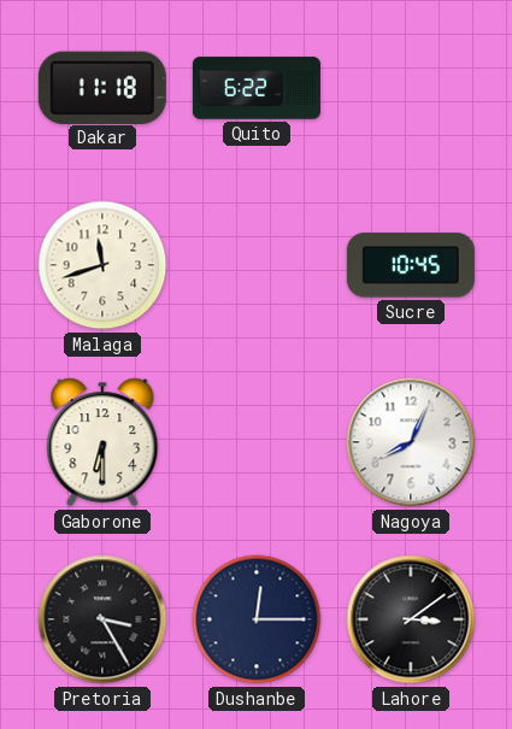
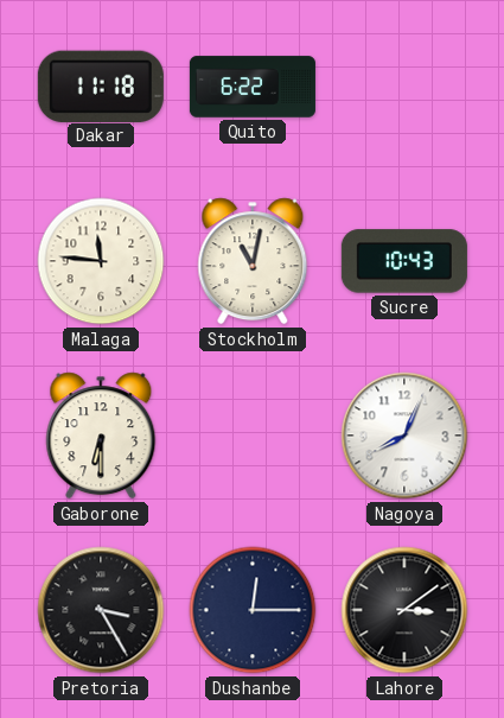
Malaga: 11:42 -> 11:46 (101, 261)
Stockholm: none -> 11:02 (253, 261)
Sucre: 10:45 -> 10:43 (404, 261)
